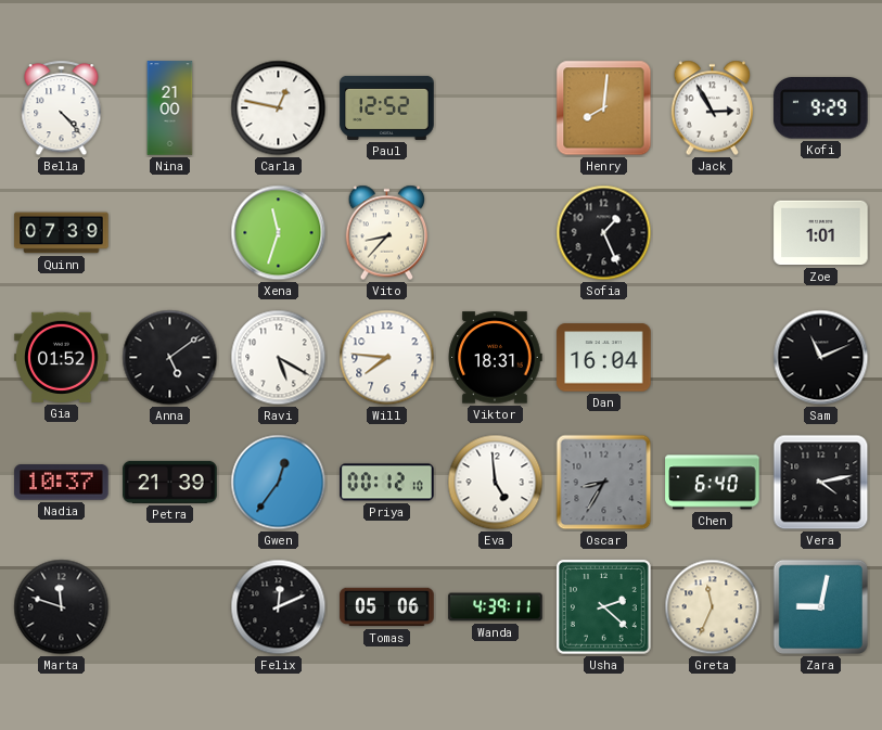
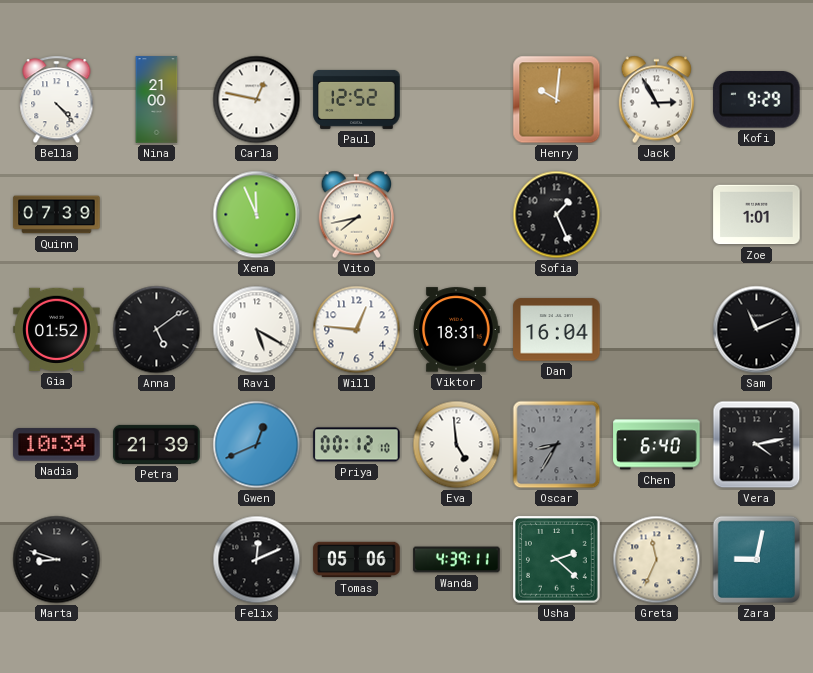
Henry: 8:01 -> 10:01 (557, 100)
Xena: 11:33 -> 11:56 (257, 215)
Vito: 8:37 -> 7:43 (357, 215)
Will: 7:46 -> 12:46 (357, 330)
Nadia: 10:37 -> 10:34 (57, 445)
Gwen: 12:36 -> 12:41 (257, 445)
Marta: 11:48 -> 8:48 (57, 560)
